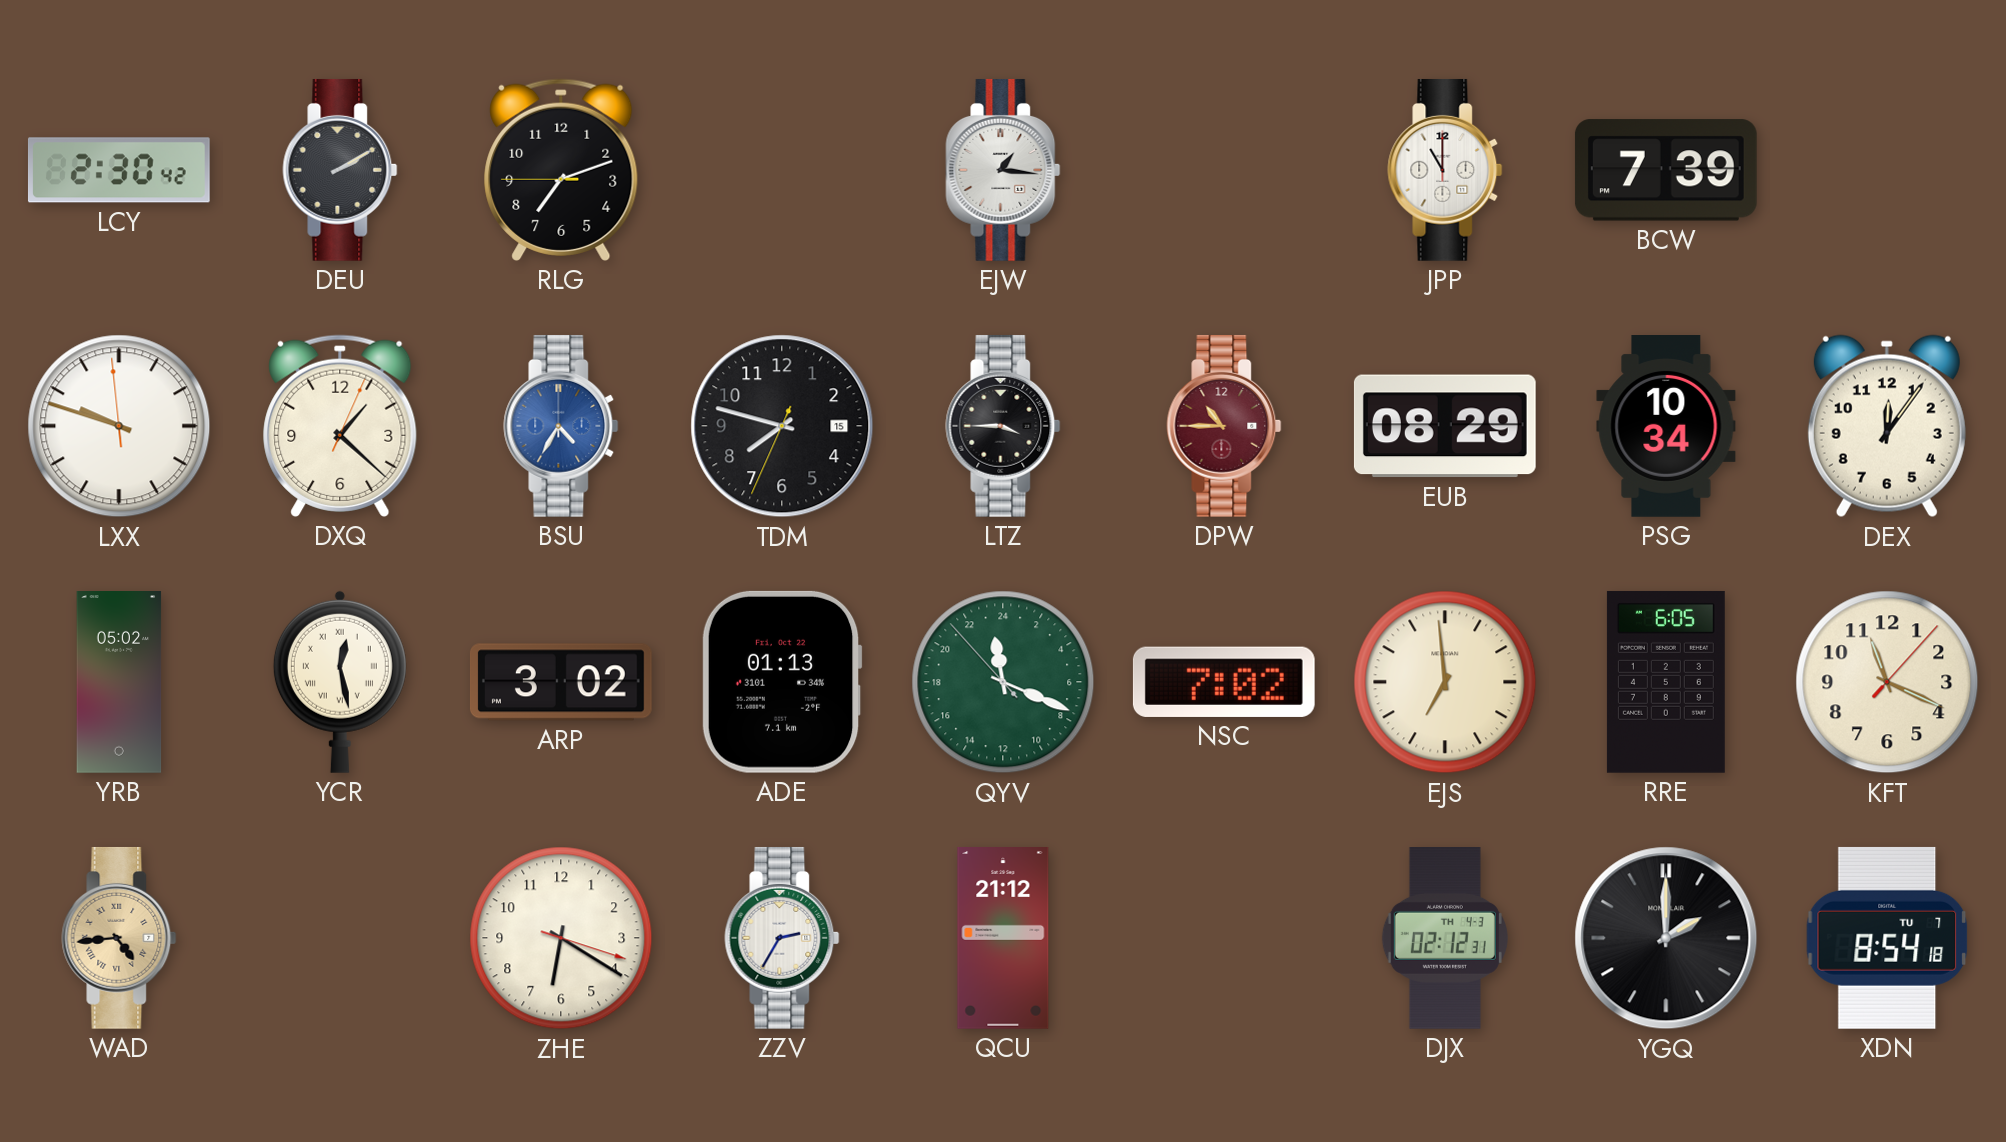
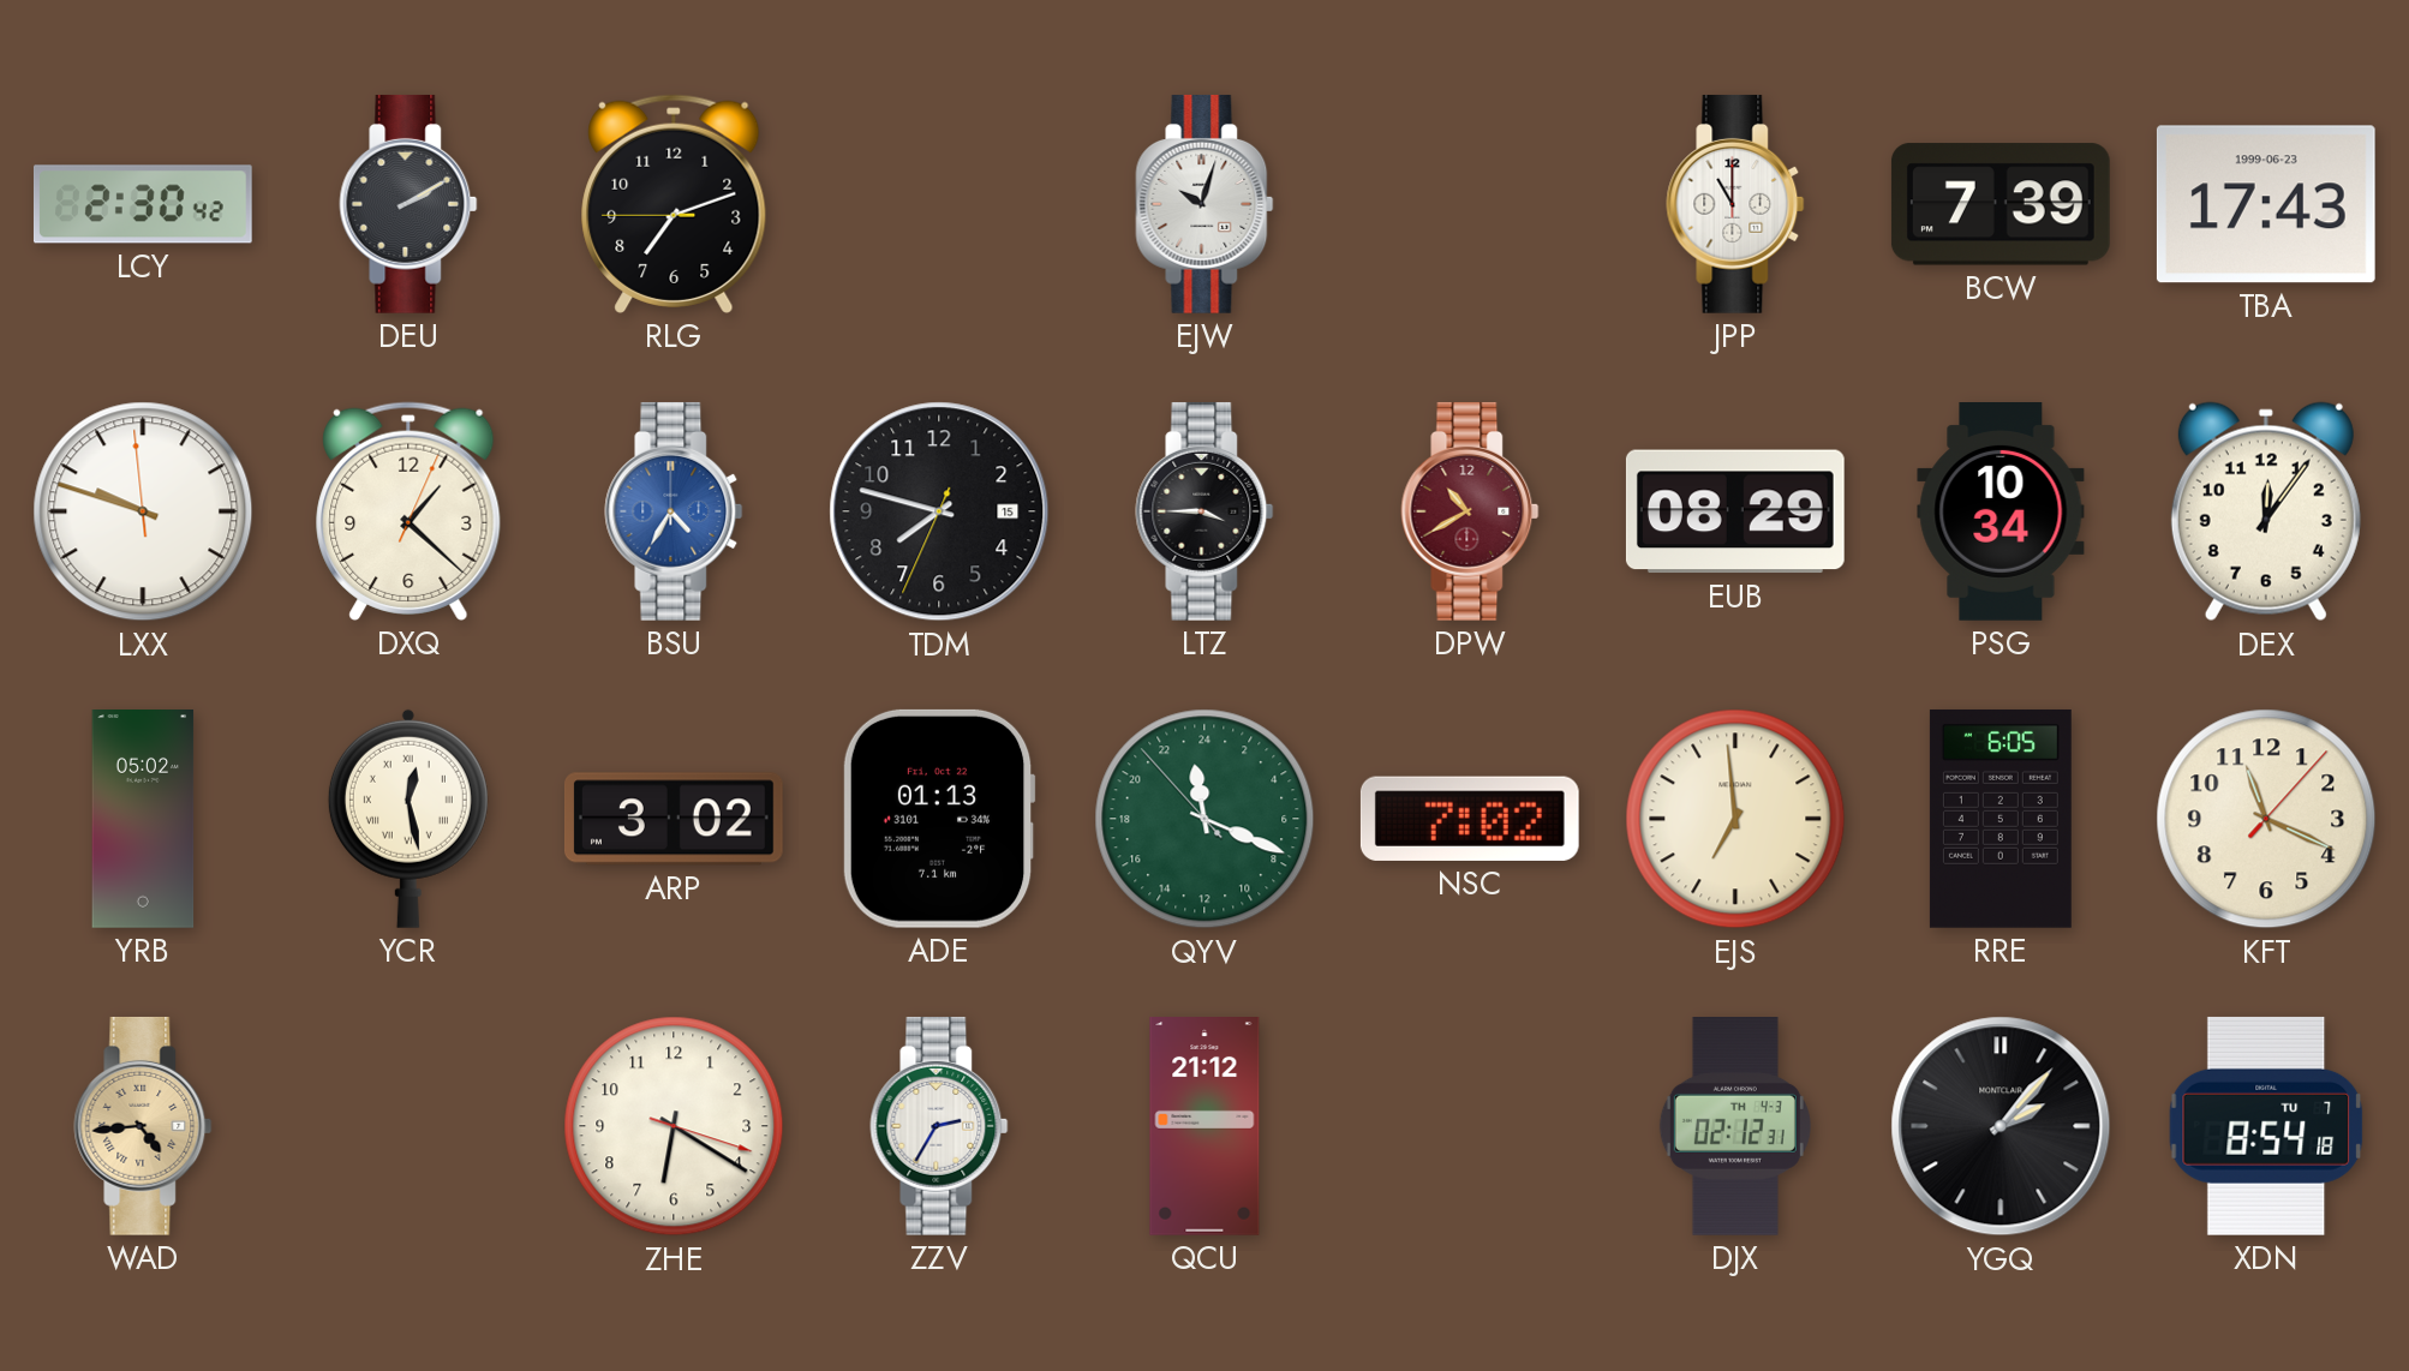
EJW: 1:16 -> 10:03 (1204, 204)
TBA: none -> 17:43 (2266, 204)
DPW: 10:45 -> 10:40 (1470, 511)
YGQ: 2:00 -> 2:07 (2001, 1126)
